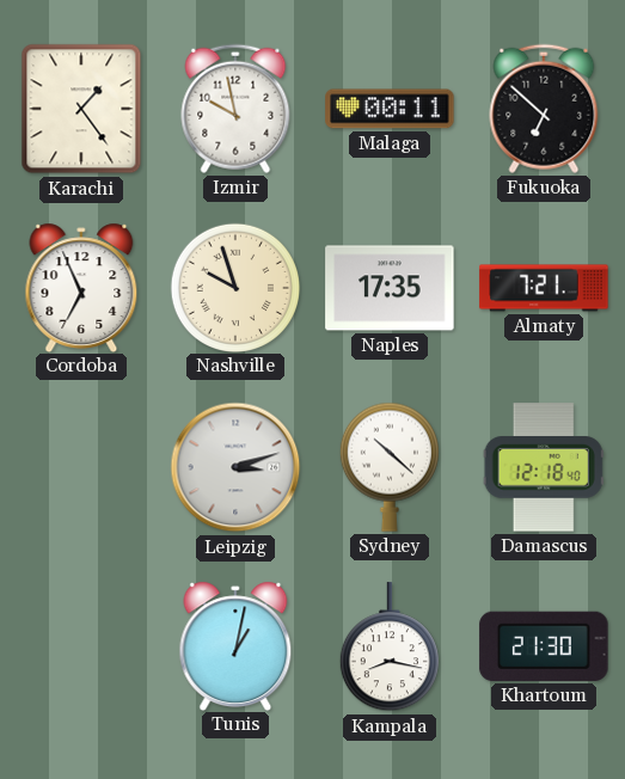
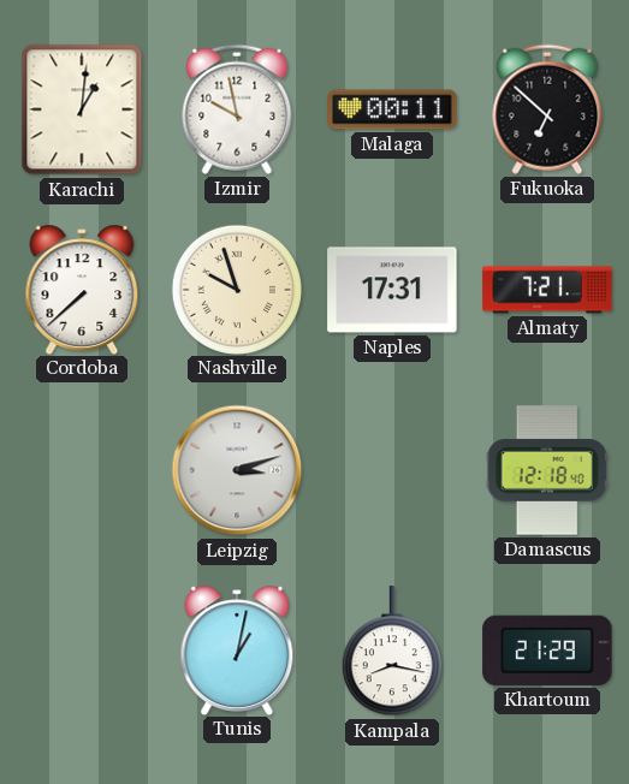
Karachi: 1:24 -> 1:01 (82, 109)
Cordoba: 6:56 -> 7:38 (82, 289)
Naples: 17:35 -> 17:31 (392, 290)
Sydney: 10:22 -> none (390, 467)
Khartoum: 21:30 -> 21:29 (547, 651)
